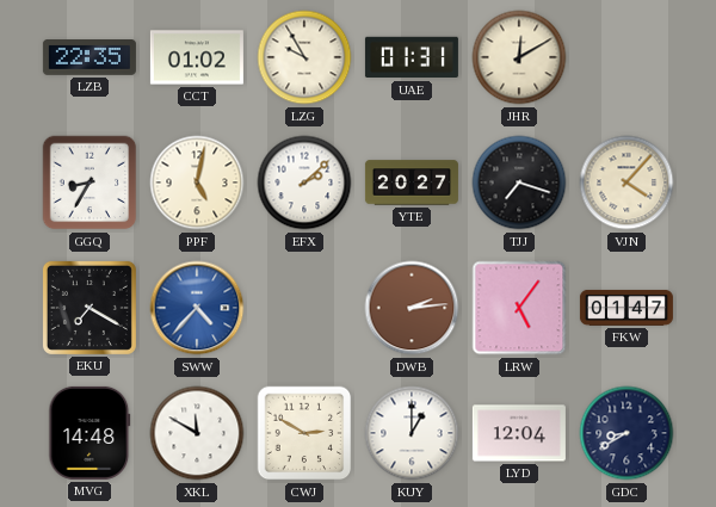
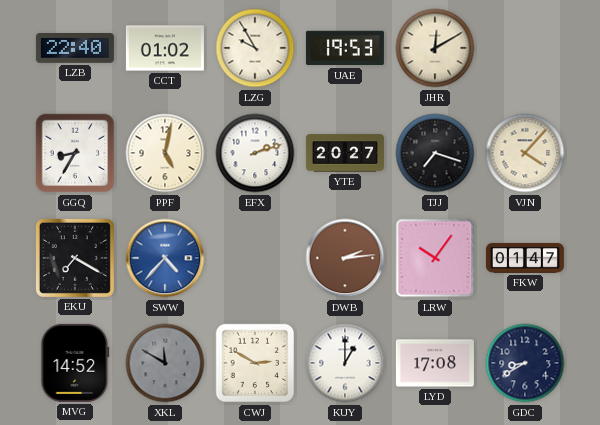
LZB: 22:35 -> 22:40 (75, 49)
UAE: 01:31 -> 19:53 (345, 48)
EFX: 2:08 -> 2:12 (255, 153)
LRW: 5:06 -> 10:06 (435, 258)
MVG: 14:48 -> 14:52 (75, 363)
XKL dial: white -> grey (165, 363)
LYD: 12:04 -> 17:08 (435, 363)
